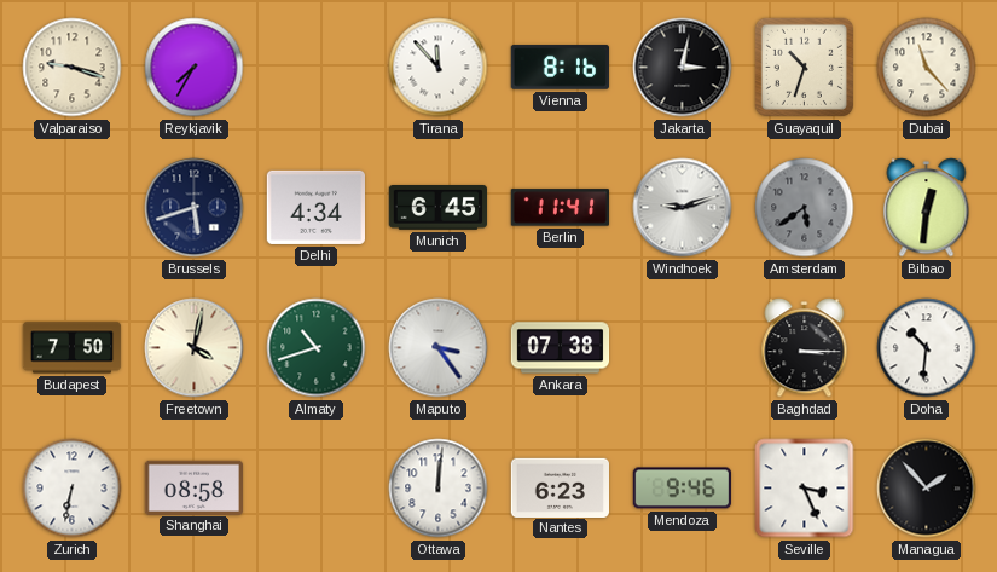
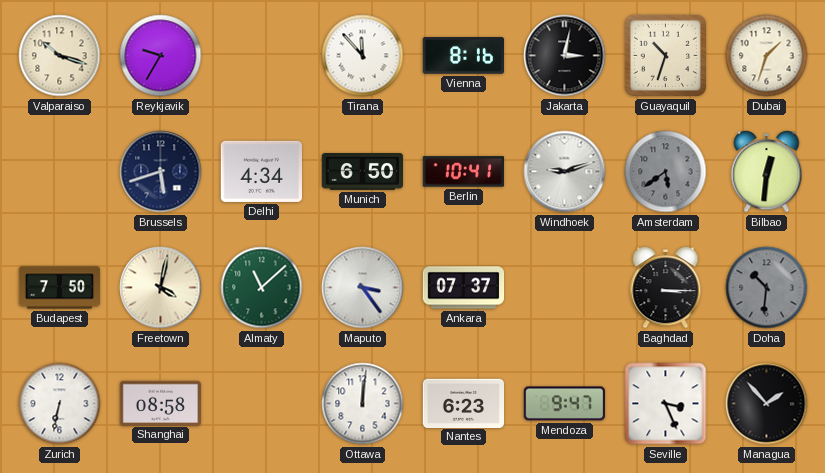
Valparaiso: 9:18 -> 10:18 (60, 56)
Reykjavik: 7:35 -> 9:35 (161, 56)
Dubai: 11:23 -> 1:33 (767, 56)
Munich: 6:45 -> 6:50 (363, 172)
Berlin: 11:41 -> 10:41 (463, 172)
Almaty: 10:42 -> 11:08 (262, 288)
Ankara: 07:38 -> 07:37 (464, 288)
Doha dial: white -> grey (767, 288)
Mendoza: 9:46 -> 9:47 (564, 404)
